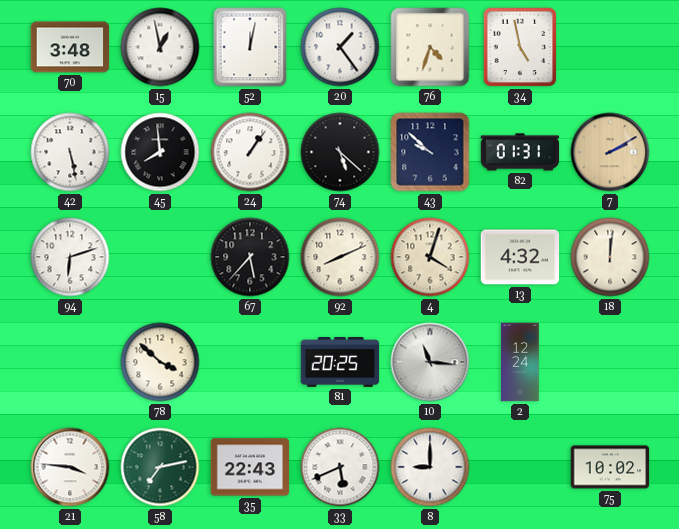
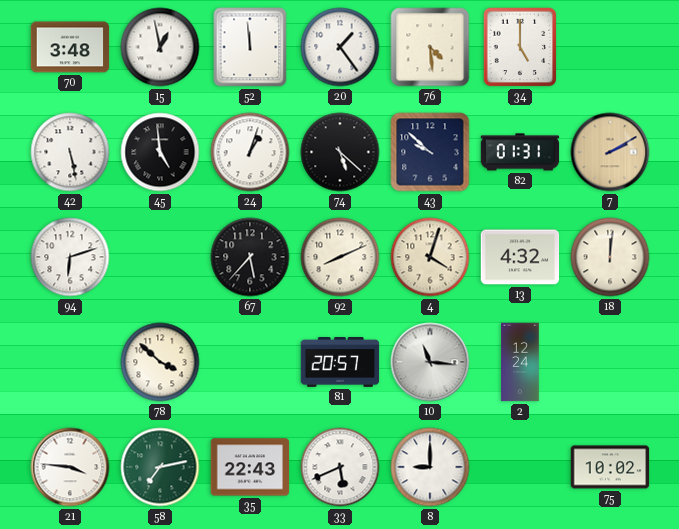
52: 12:02 -> 11:59 (250, 47)
76: 4:33 -> 4:29 (430, 47)
34: 4:58 -> 5:00 (520, 47)
45: 7:59 -> 4:59 (160, 152)
24: 1:06 -> 1:03 (250, 152)
81: 20:25 -> 20:57 (340, 363)
